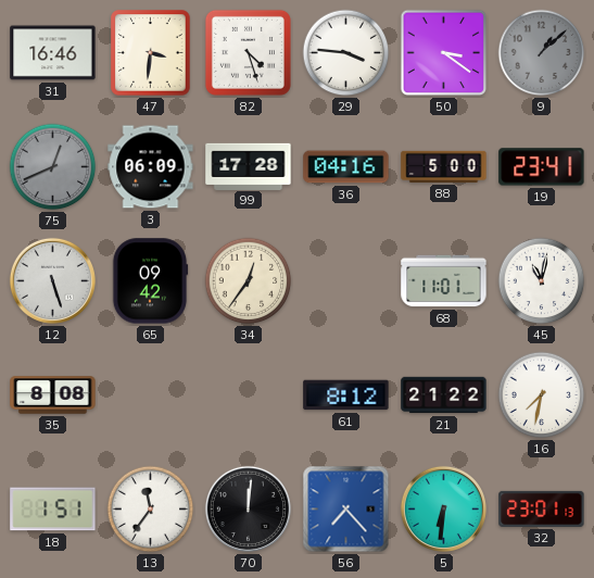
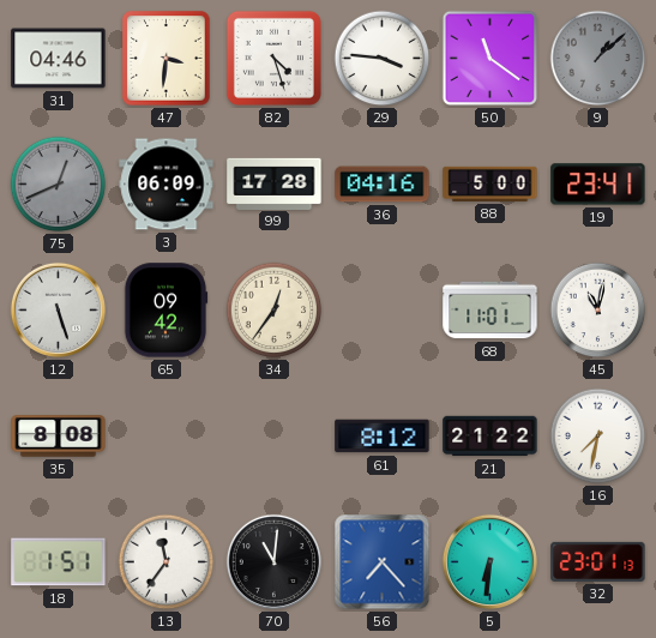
31: 16:46 -> 04:46 (59, 59)
50: 3:21 -> 11:21 (491, 59)
70: 12:01 -> 11:01 (273, 561)
